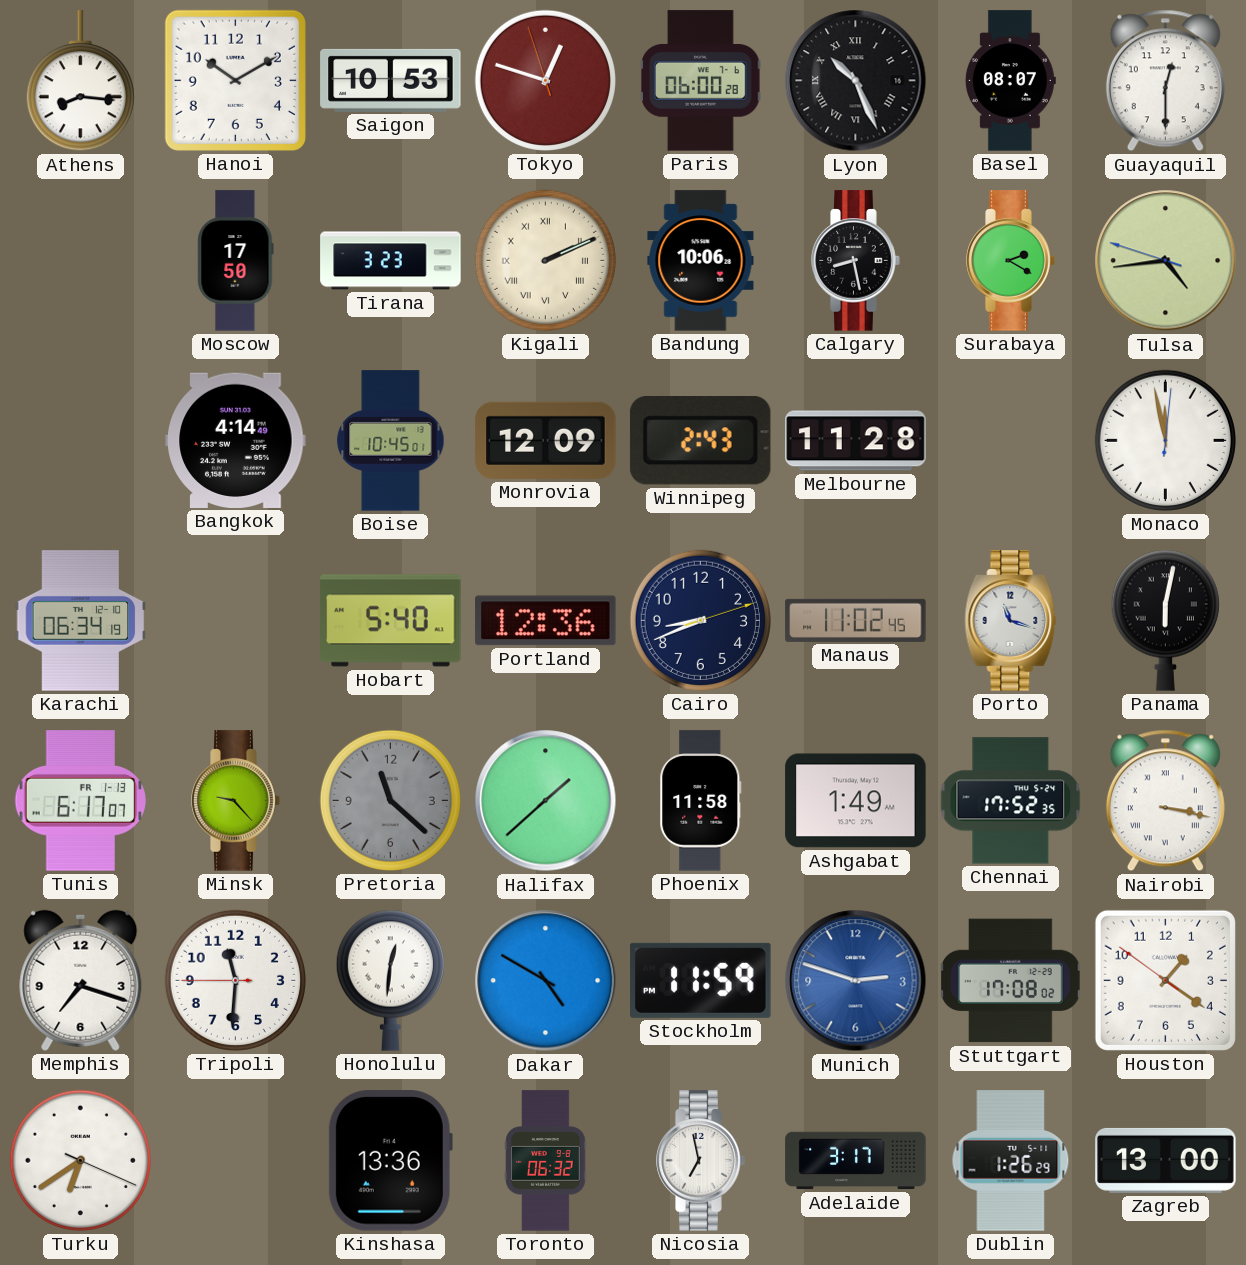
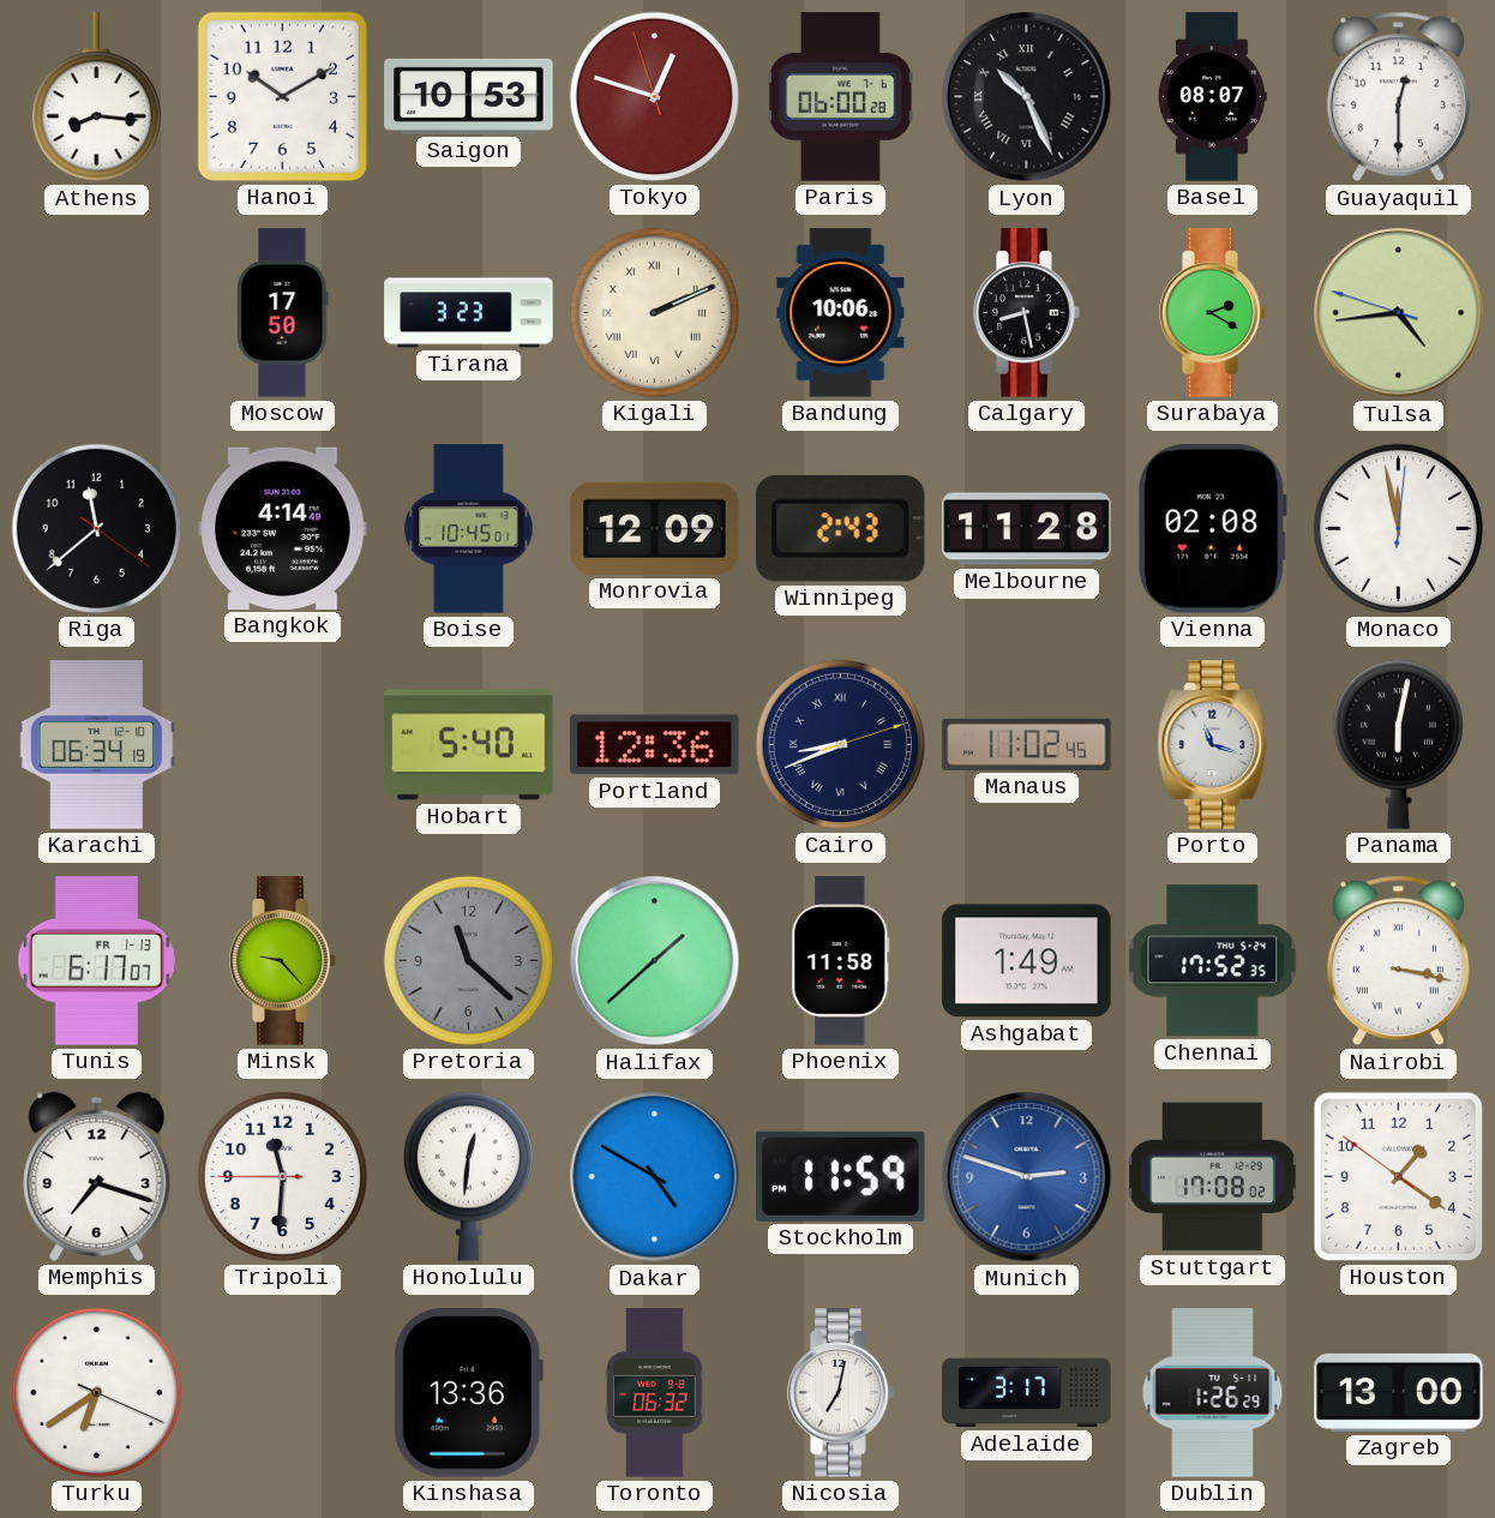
Riga: none -> 11:38 (96, 528)
Vienna: none -> 02:08 (1212, 529)
Cairo numerals: Arabic -> Roman (840, 744)
Nicosia: 6:58 -> 7:02 (841, 1393)
